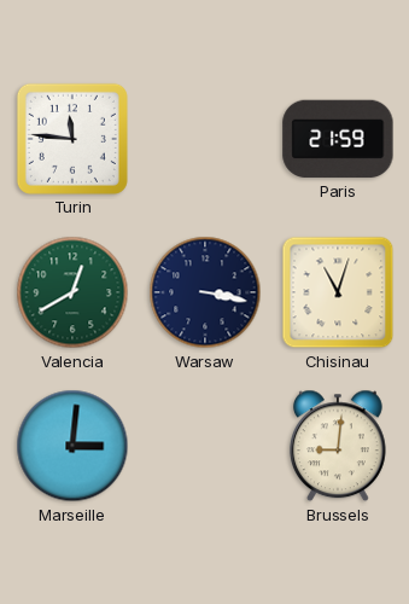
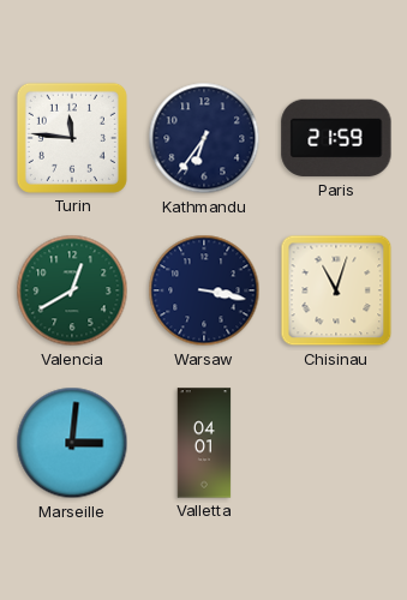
Kathmandu: none -> 6:36 (204, 138)
Valletta: none -> 04:01 (204, 443)
Brussels: 9:01 -> none (338, 446)
